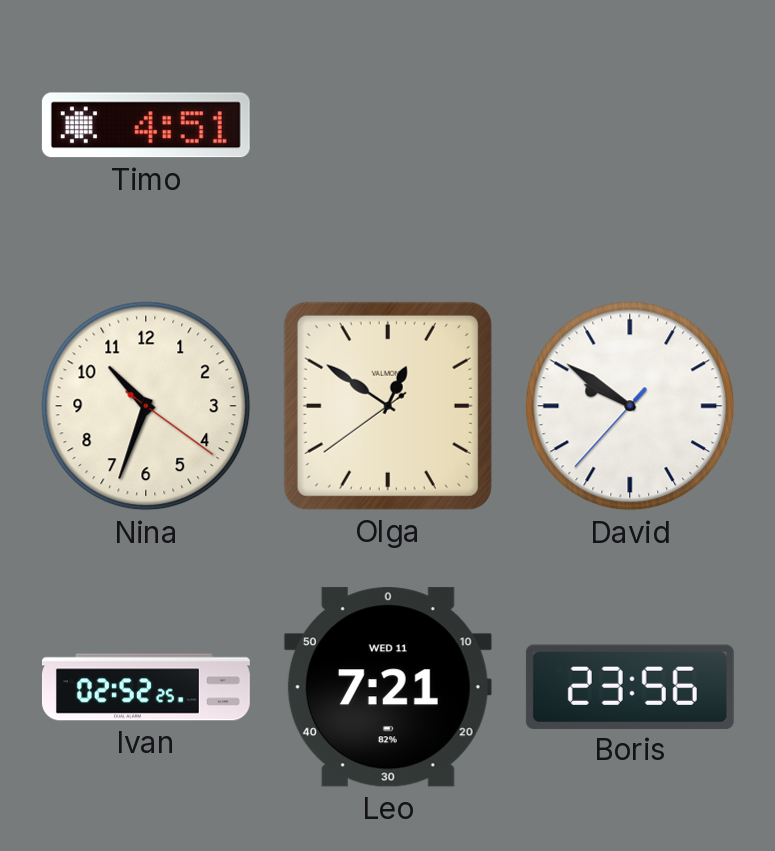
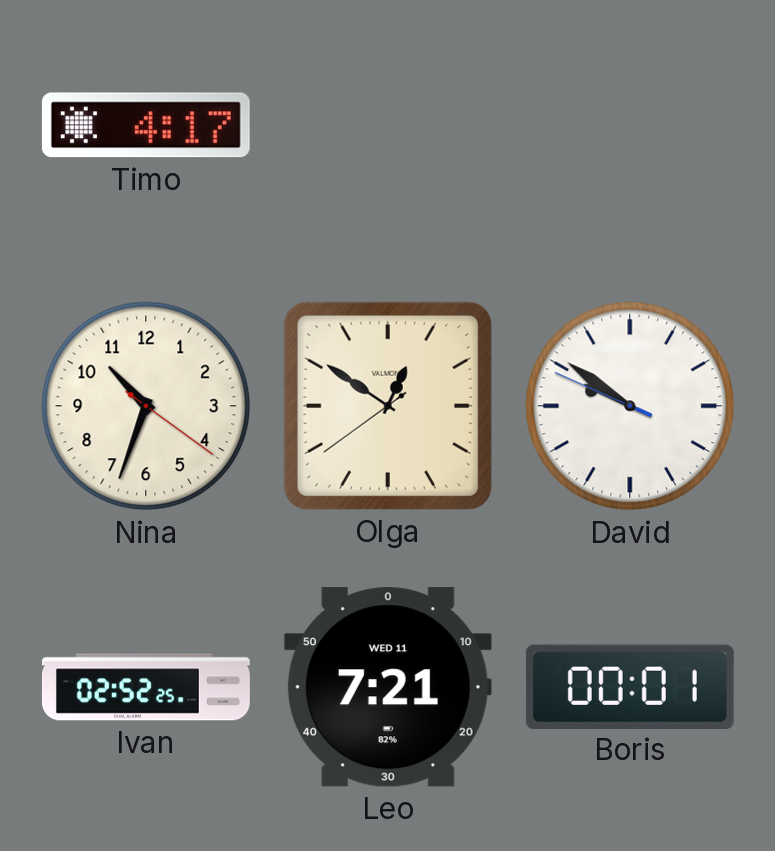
Timo: 4:51 -> 4:17 (146, 125)
David: 9:50:37 -> 9:50:49 (630, 406)
Boris: 23:56 -> 00:01 (630, 686)
